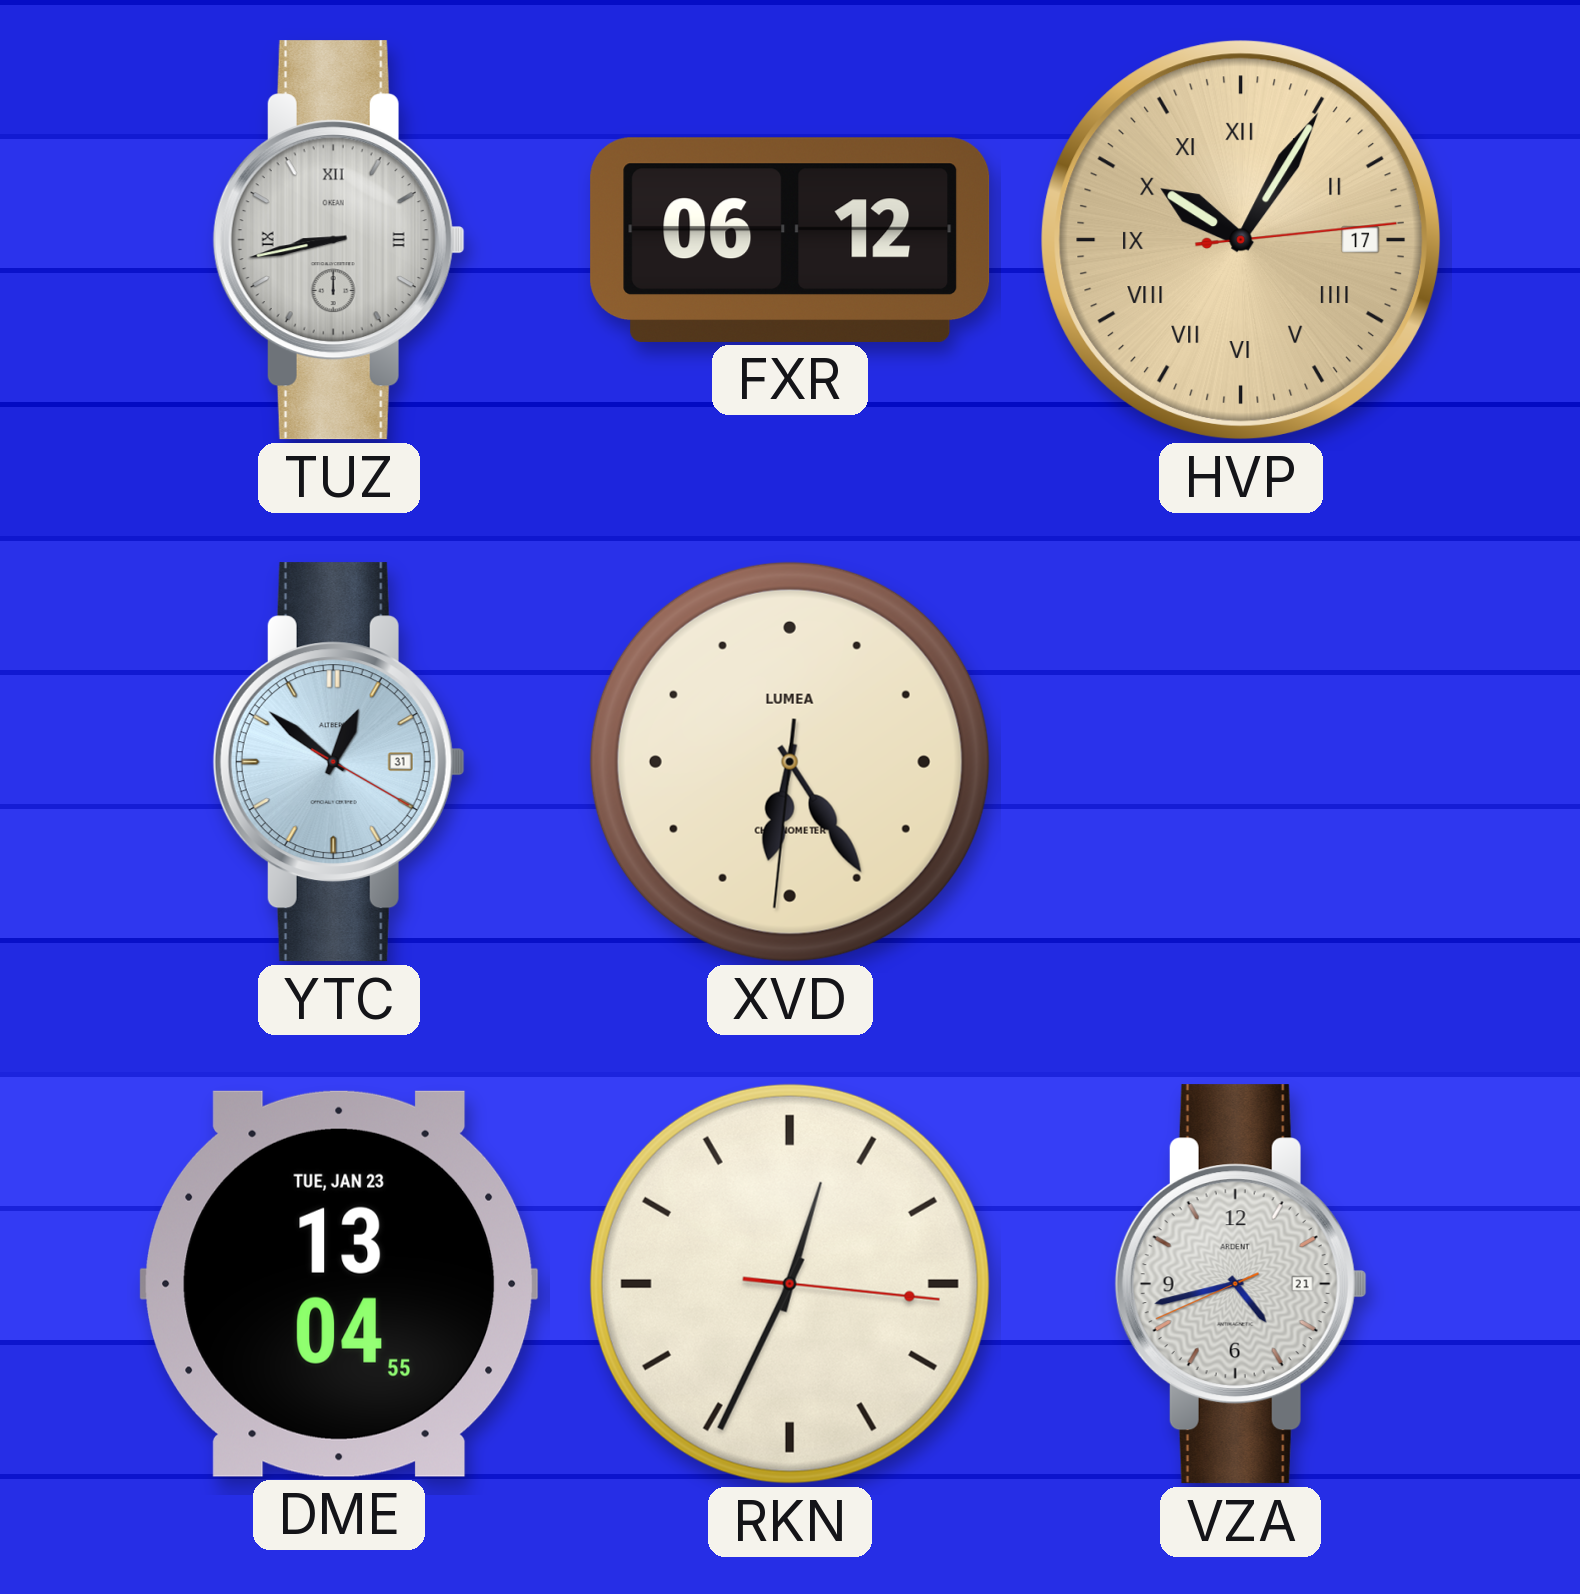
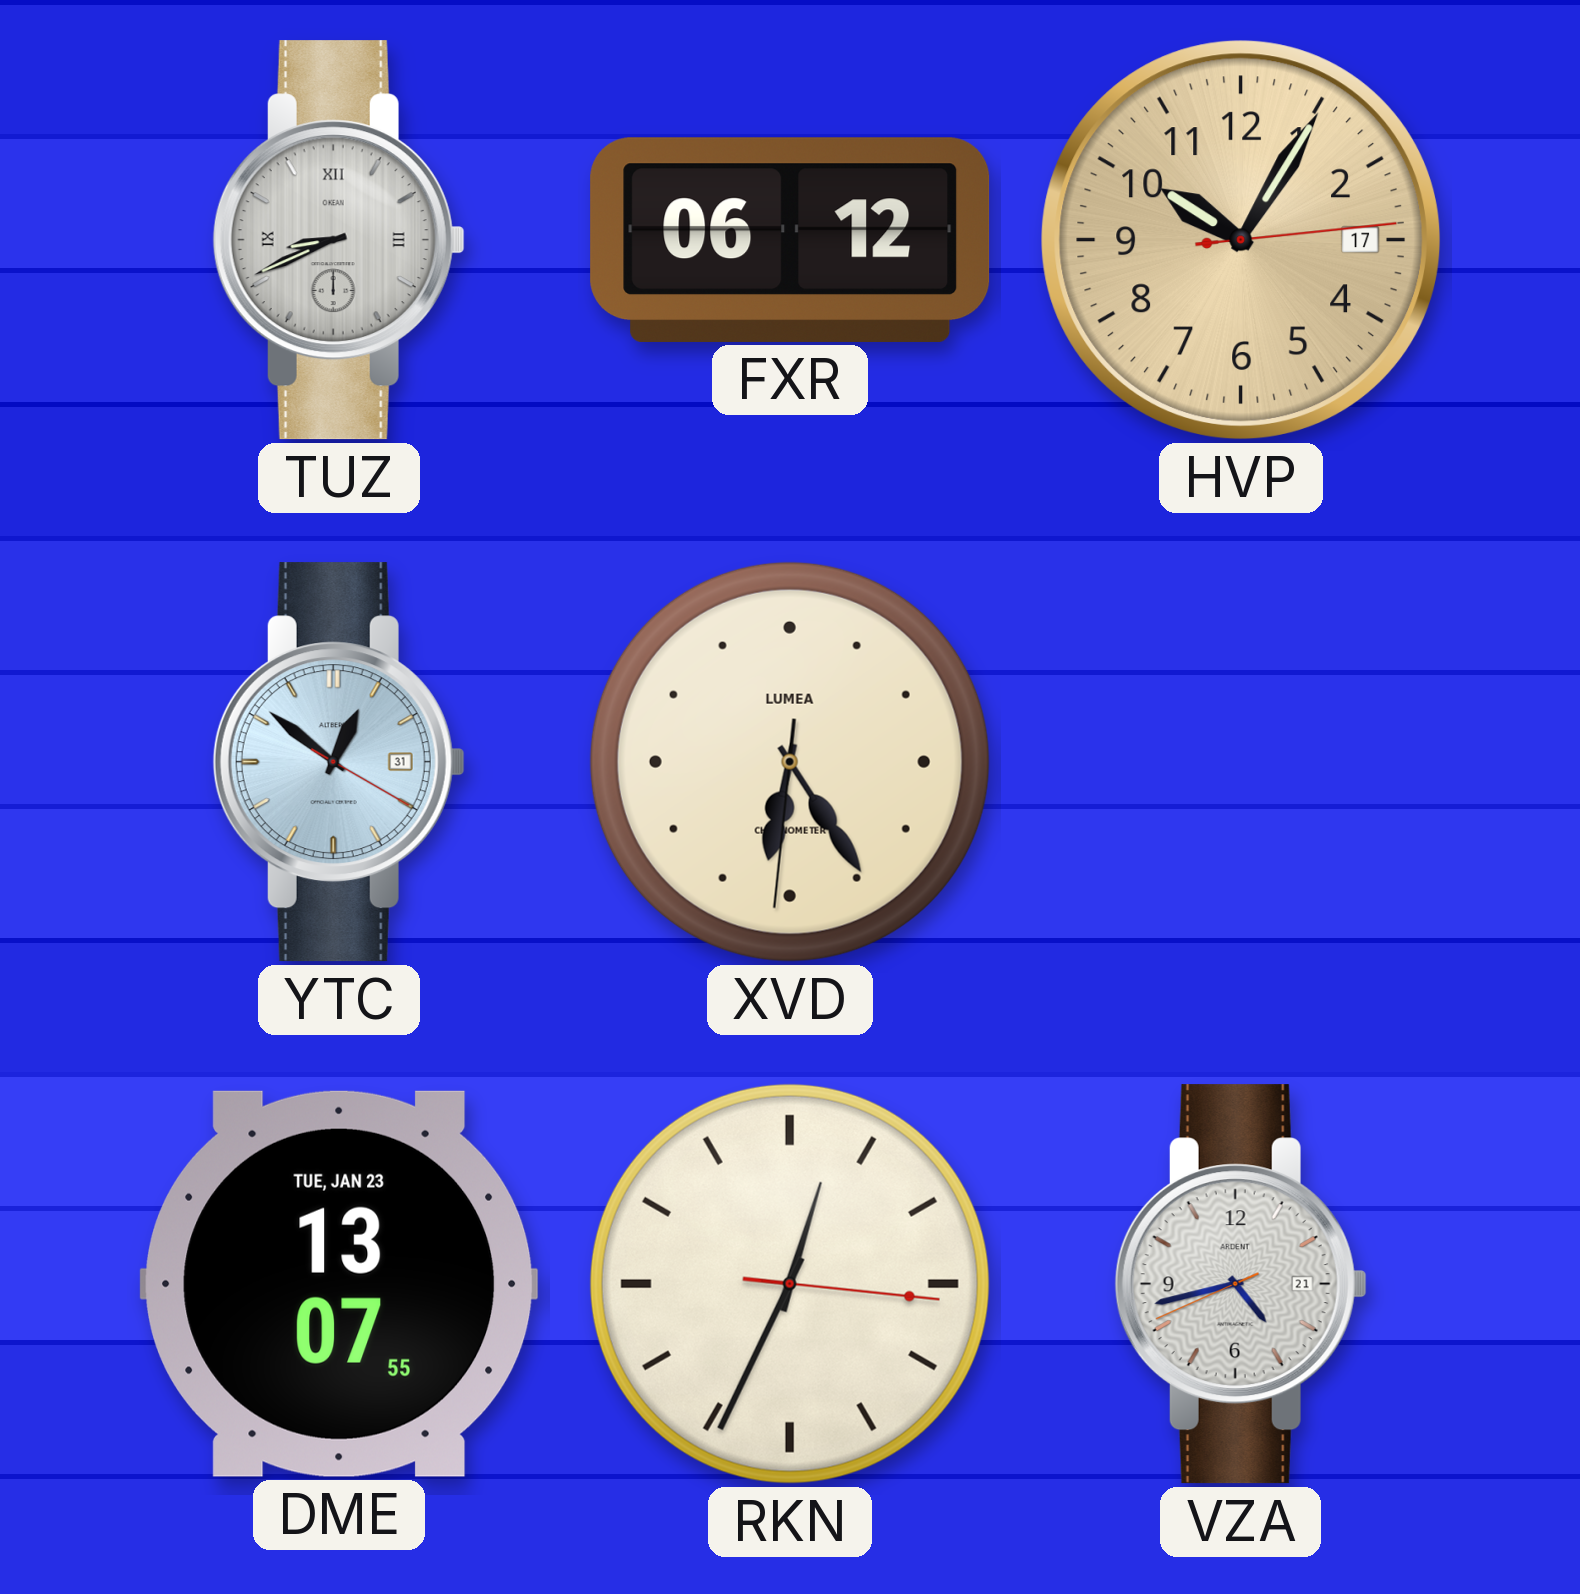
TUZ: 8:43 -> 8:41 (339, 240)
HVP numerals: Roman -> Arabic (1241, 240)
DME: 13:04 -> 13:07 (339, 1284)
